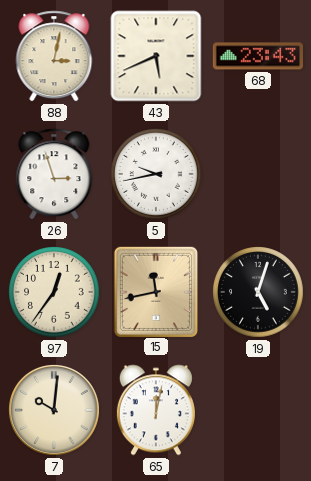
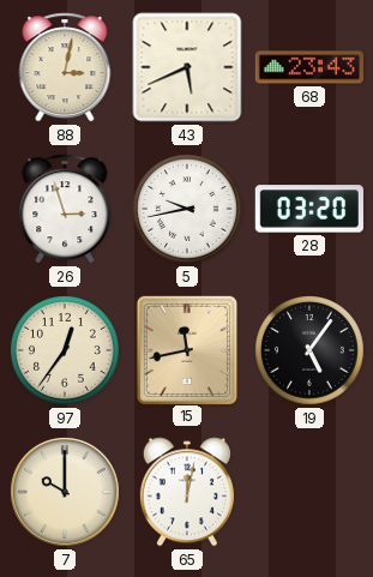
28: none -> 03:20 (309, 209)
19: 5:03 -> 5:06 (311, 351)
7: 10:01 -> 10:00 (65, 492)
